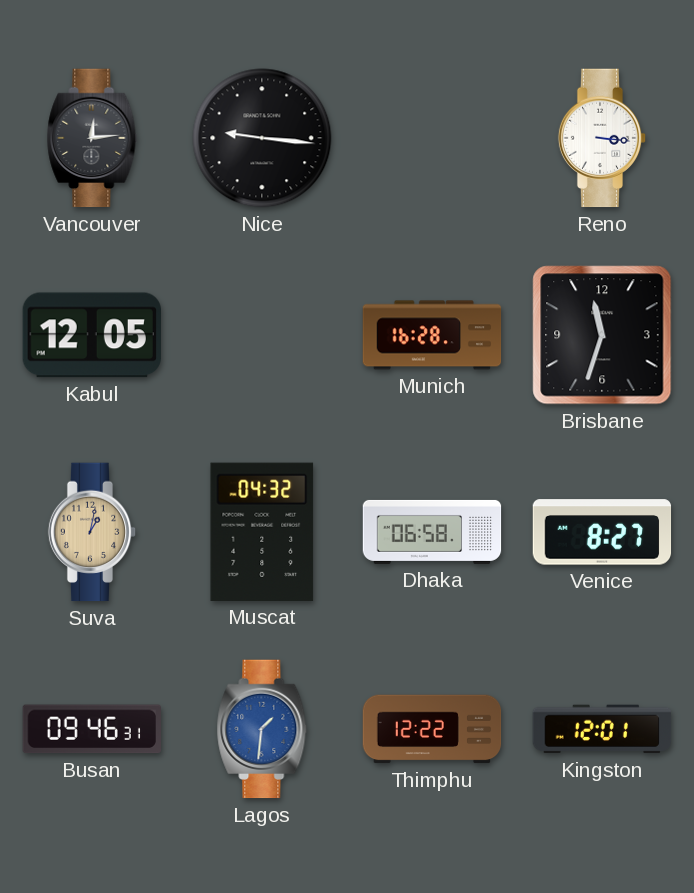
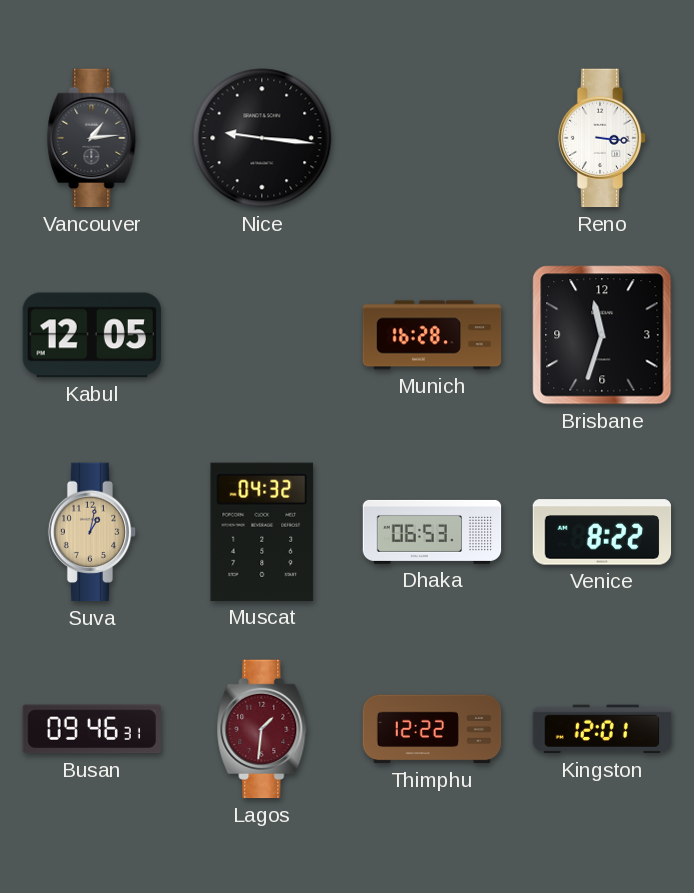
Vancouver: 12:14 -> 1:14 (92, 138)
Dhaka: 06:58 -> 06:53 (432, 532)
Venice: 8:27 -> 8:22 (602, 532)
Lagos dial: blue -> burgundy (262, 729)
